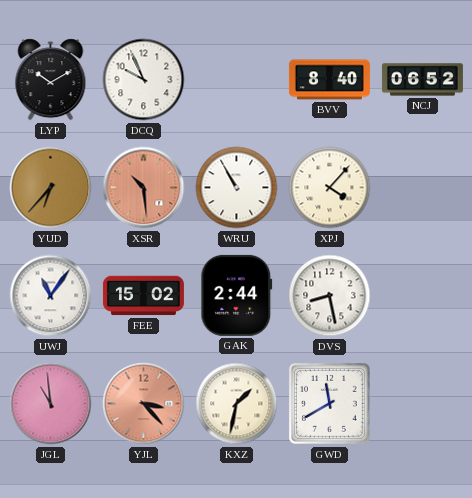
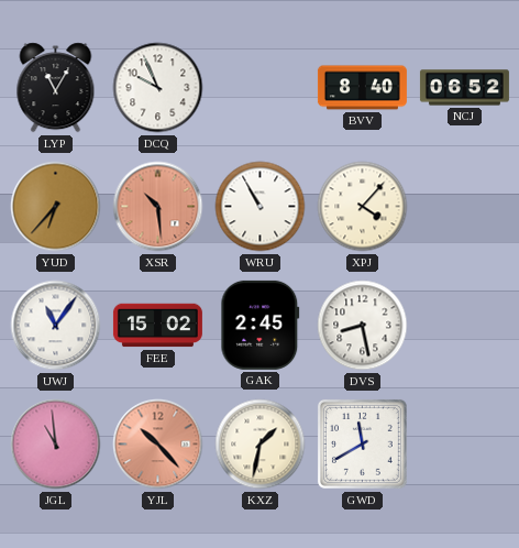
LYP: 10:10 -> 11:05 (56, 88)
GAK: 2:44 -> 2:45 (261, 325)
YJL: 3:23 -> 10:23 (158, 445)
